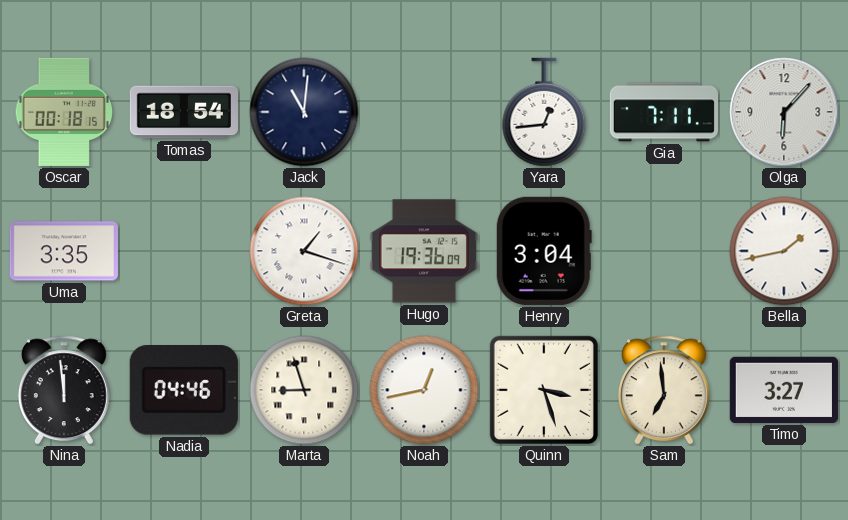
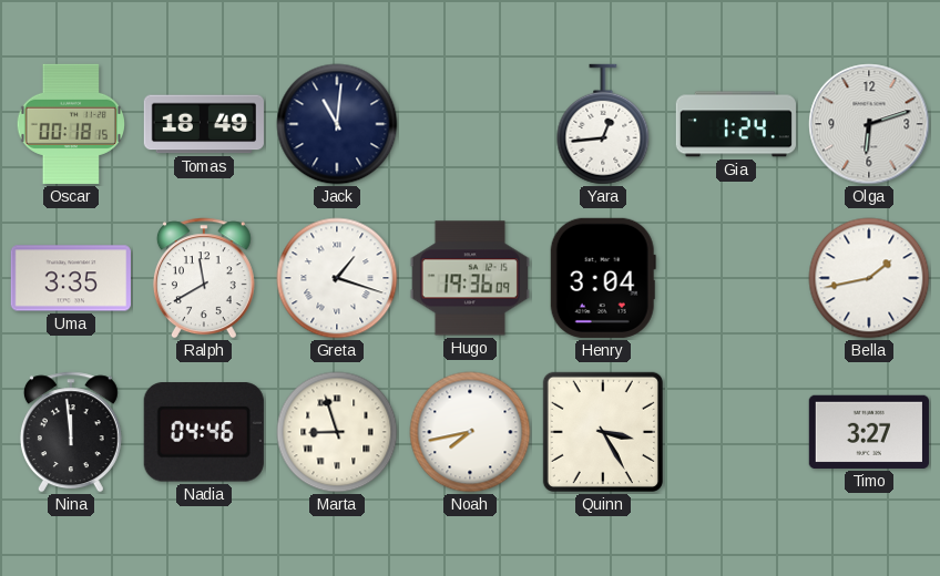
Tomas: 18:54 -> 18:49 (204, 124)
Gia: 7:11 -> 1:24 (736, 124)
Olga: 6:07 -> 6:12 (869, 124)
Ralph: none -> 11:40 (204, 278)
Noah: 12:43 -> 7:43 (470, 432)
Quinn: 3:27 -> 3:25 (603, 432)
Sam: 6:59 -> none (664, 390)
